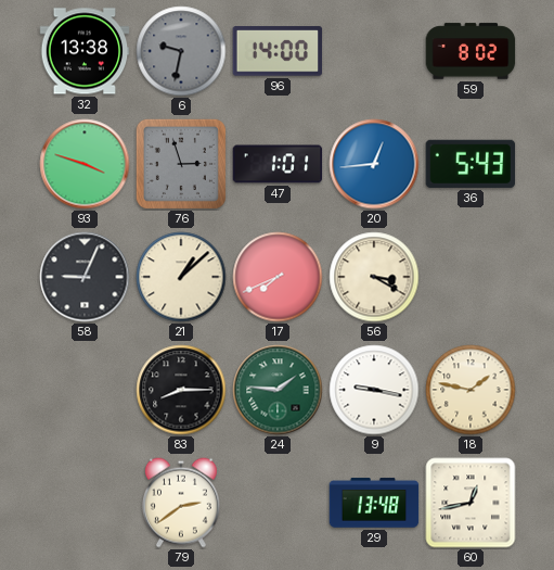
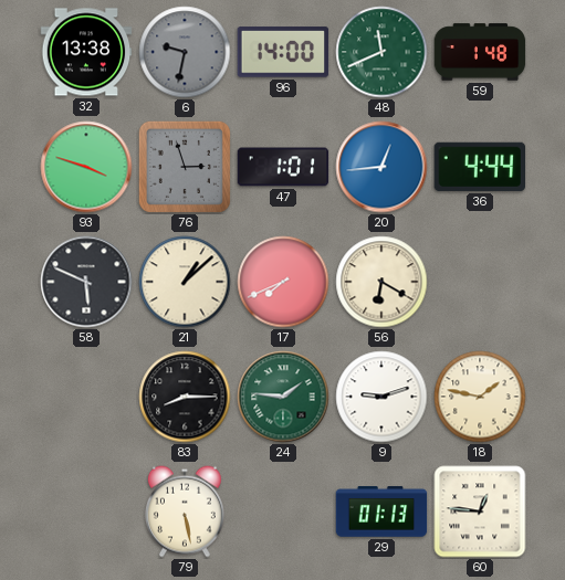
48: none -> 11:41 (381, 52)
59: 8:02 -> 1:48 (480, 52)
36: 5:43 -> 4:44 (480, 167)
58: 9:04 -> 5:49 (86, 282)
56: 3:20 -> 6:20 (381, 282)
9: 9:17 -> 9:12 (381, 397)
79: 2:39 -> 5:28 (185, 512)
29: 13:48 -> 01:13 (381, 512)
60: 12:43 -> 12:46 (480, 512)
